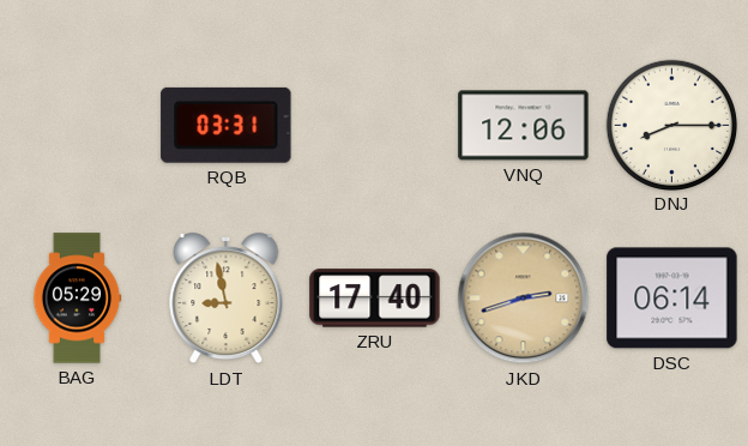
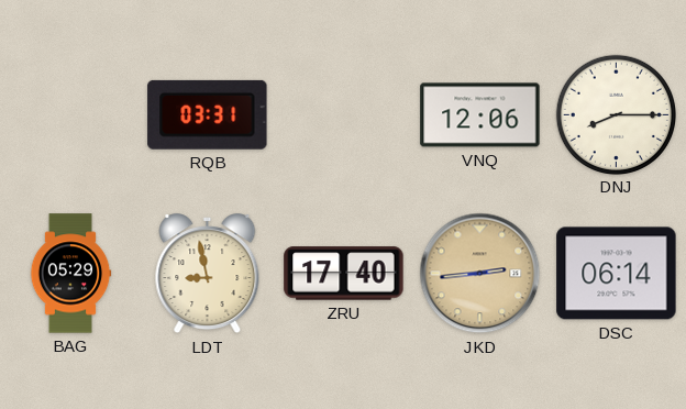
JKD: 2:42 -> 2:44 (480, 274)
